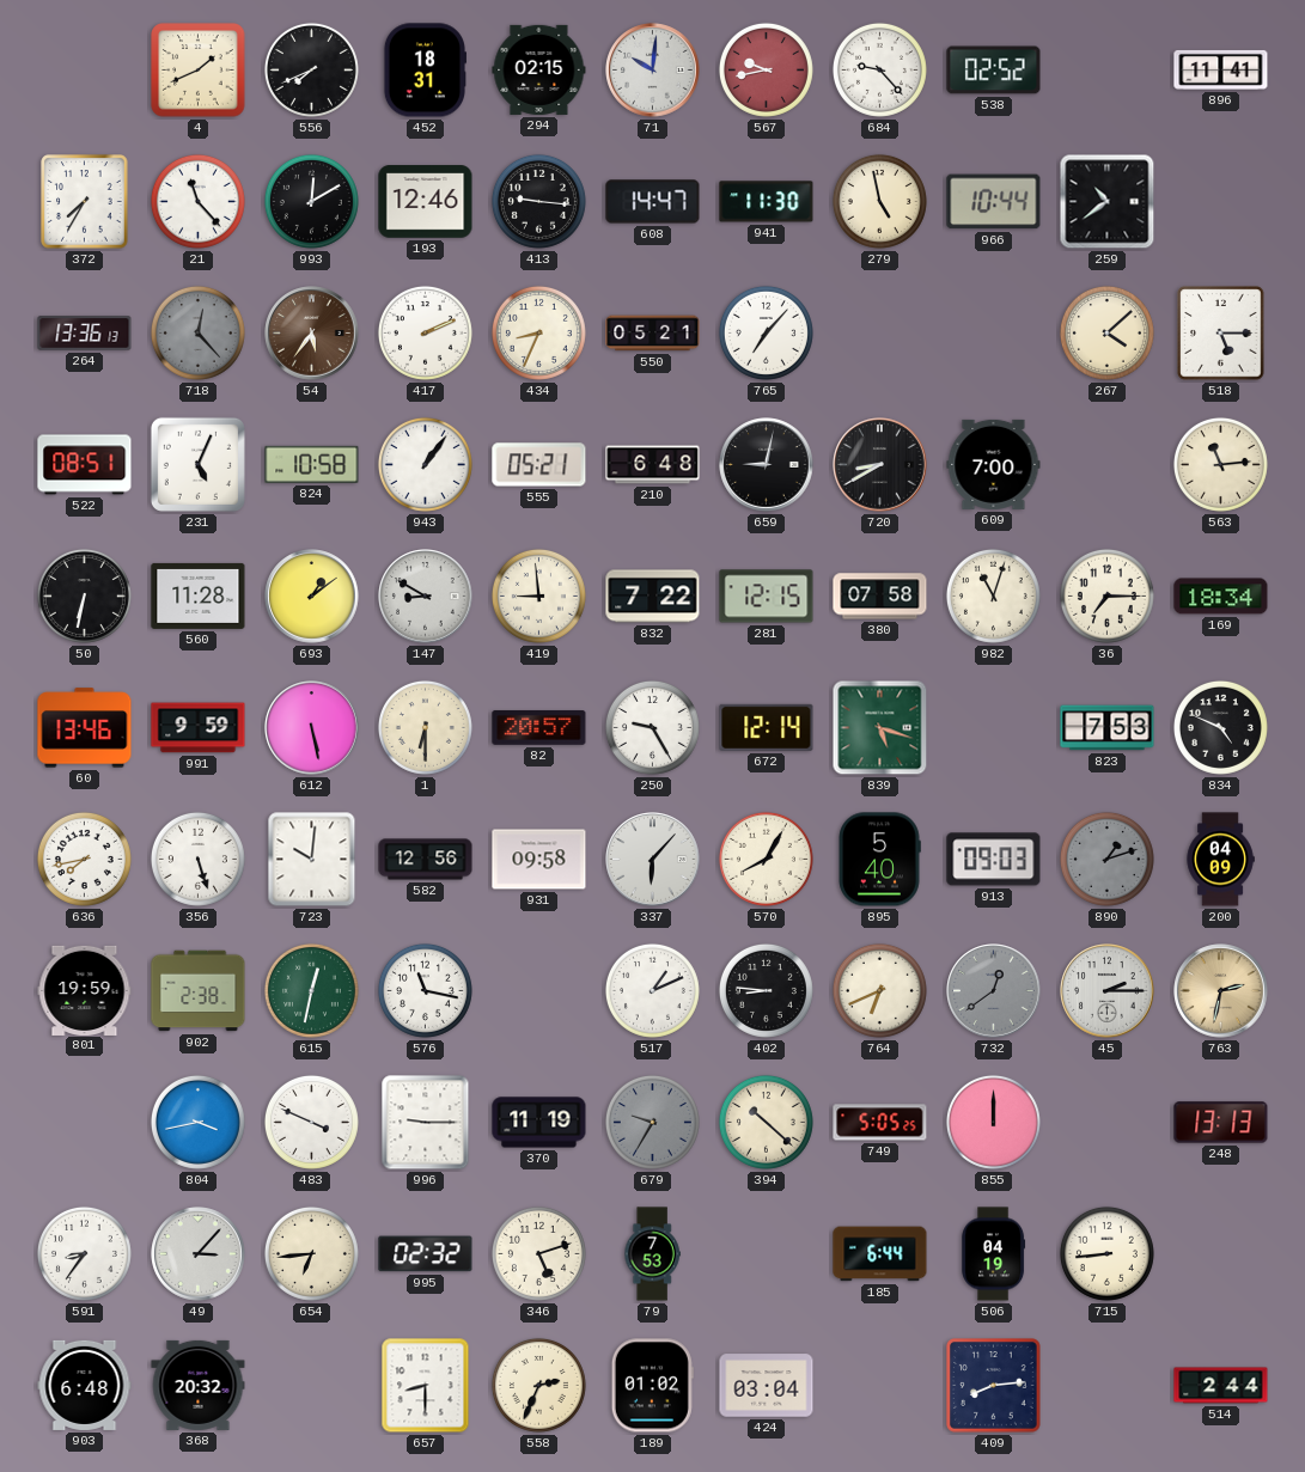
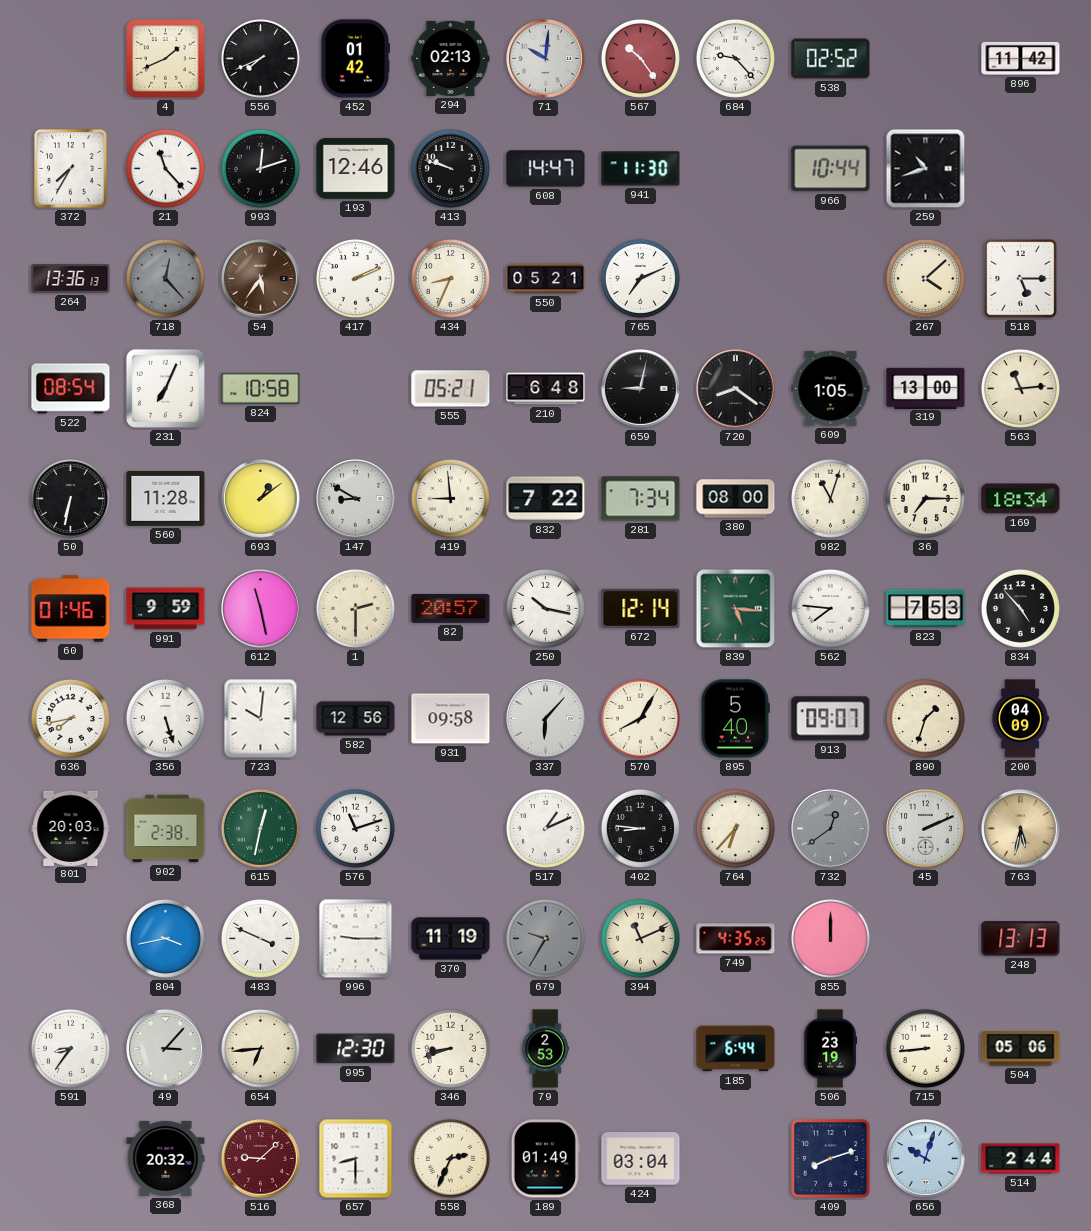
452: 18:31 -> 01:42 (354, 59)
294: 02:15 -> 02:13 (451, 58)
567: 9:43 -> 10:24 (640, 58)
896: 11:41 -> 11:42 (1021, 58)
993: 12:10 -> 12:12 (260, 168)
413: 9:16 -> 9:48 (450, 168)
279: 4:58 -> none (879, 201)
259: 10:39 -> 10:42 (926, 169)
765: 7:07 -> 7:11 (640, 278)
522: 08:51 -> 08:54 (71, 389)
231: 5:04 -> 7:04 (165, 388)
943: 1:06 -> none (425, 464)
720: 8:40 -> 8:21 (736, 389)
609: 7:00 -> 1:05 (831, 388)
319: none -> 13:00 (926, 388)
281: 12:15 -> 7:34 (641, 499)
380: 07:58 -> 08:00 (736, 499)
60: 13:46 -> 01:46 (71, 609)
612: 5:28 -> 11:28 (261, 609)
1: 6:30 -> 2:30 (355, 608)
250: 9:25 -> 10:17 (545, 608)
839: 5:18 -> 5:16 (736, 609)
562: none -> 7:46 (830, 608)
834: 4:49 -> 4:53 (1020, 608)
913: 09:03 -> 09:07 (831, 719)
890: 1:12 -> 1:33 (925, 718)
890 dial: grey -> cream (925, 718)
801: 19:59 -> 20:03 (71, 828)
576: 11:17 -> 11:12 (355, 828)
764: 6:41 -> 6:37 (735, 828)
45: 2:15 -> 2:11 (926, 829)
763: 2:32 -> 5:32 (1021, 829)
394: 10:22 -> 11:11 (640, 938)
749: 5:05 -> 4:35 (736, 939)
995: 02:32 -> 12:30 (356, 1049)
346: 5:12 -> 8:42 (450, 1048)
79: 7:53 -> 2:53 (545, 1049)
506: 04:19 -> 23:19 (831, 1049)
504: none -> 05:06 (1021, 1049)
903: 6:48 -> none (85, 1385)
516: none -> 9:08 (261, 1159)
189: 01:02 -> 01:49 (545, 1159)
409: 8:14 -> 8:12 (831, 1159)
656: none -> 10:03 (926, 1159)
